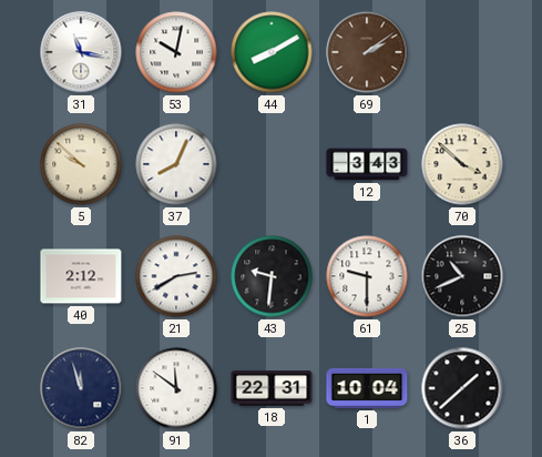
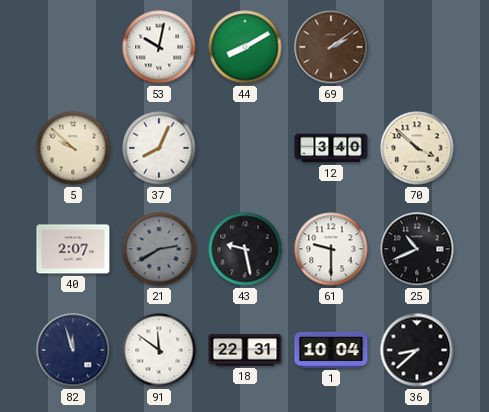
31: 11:17 -> none (81, 52)
12: 3:43 -> 3:40 (331, 148)
40: 2:12 -> 2:07 (73, 249)
21 dial: white -> grey (159, 249)
43: 9:31 -> 9:28 (245, 249)
36: 1:38 -> 8:38 (417, 350)
